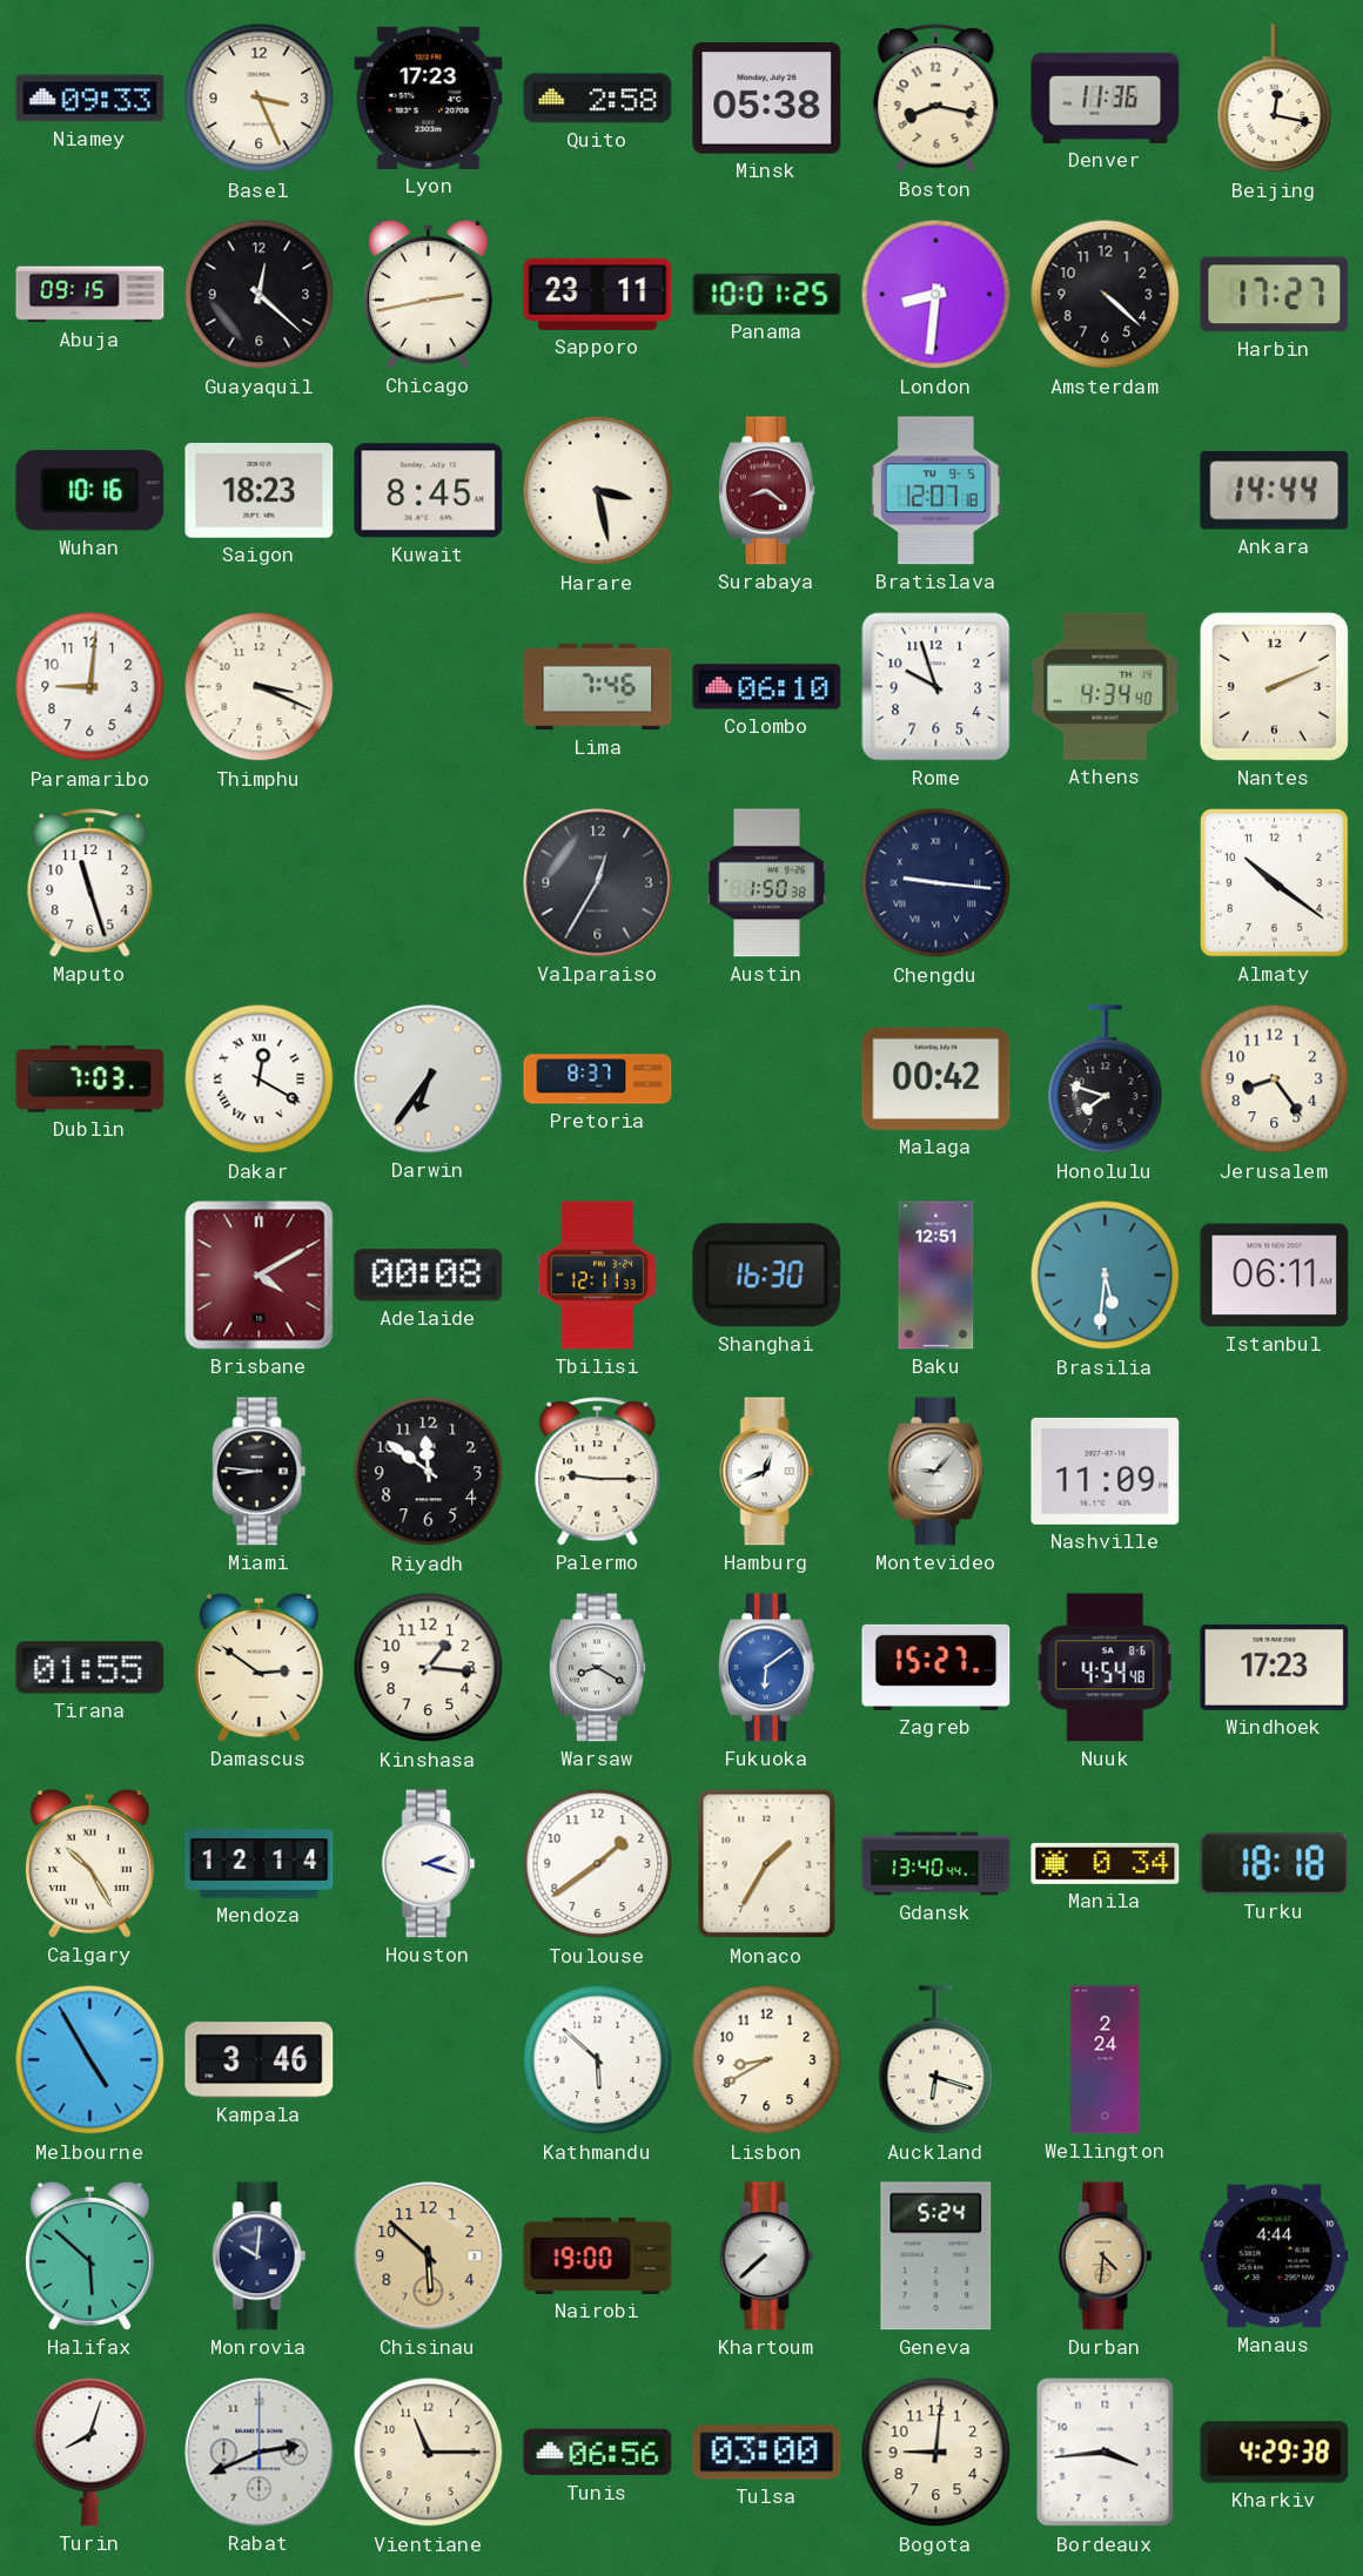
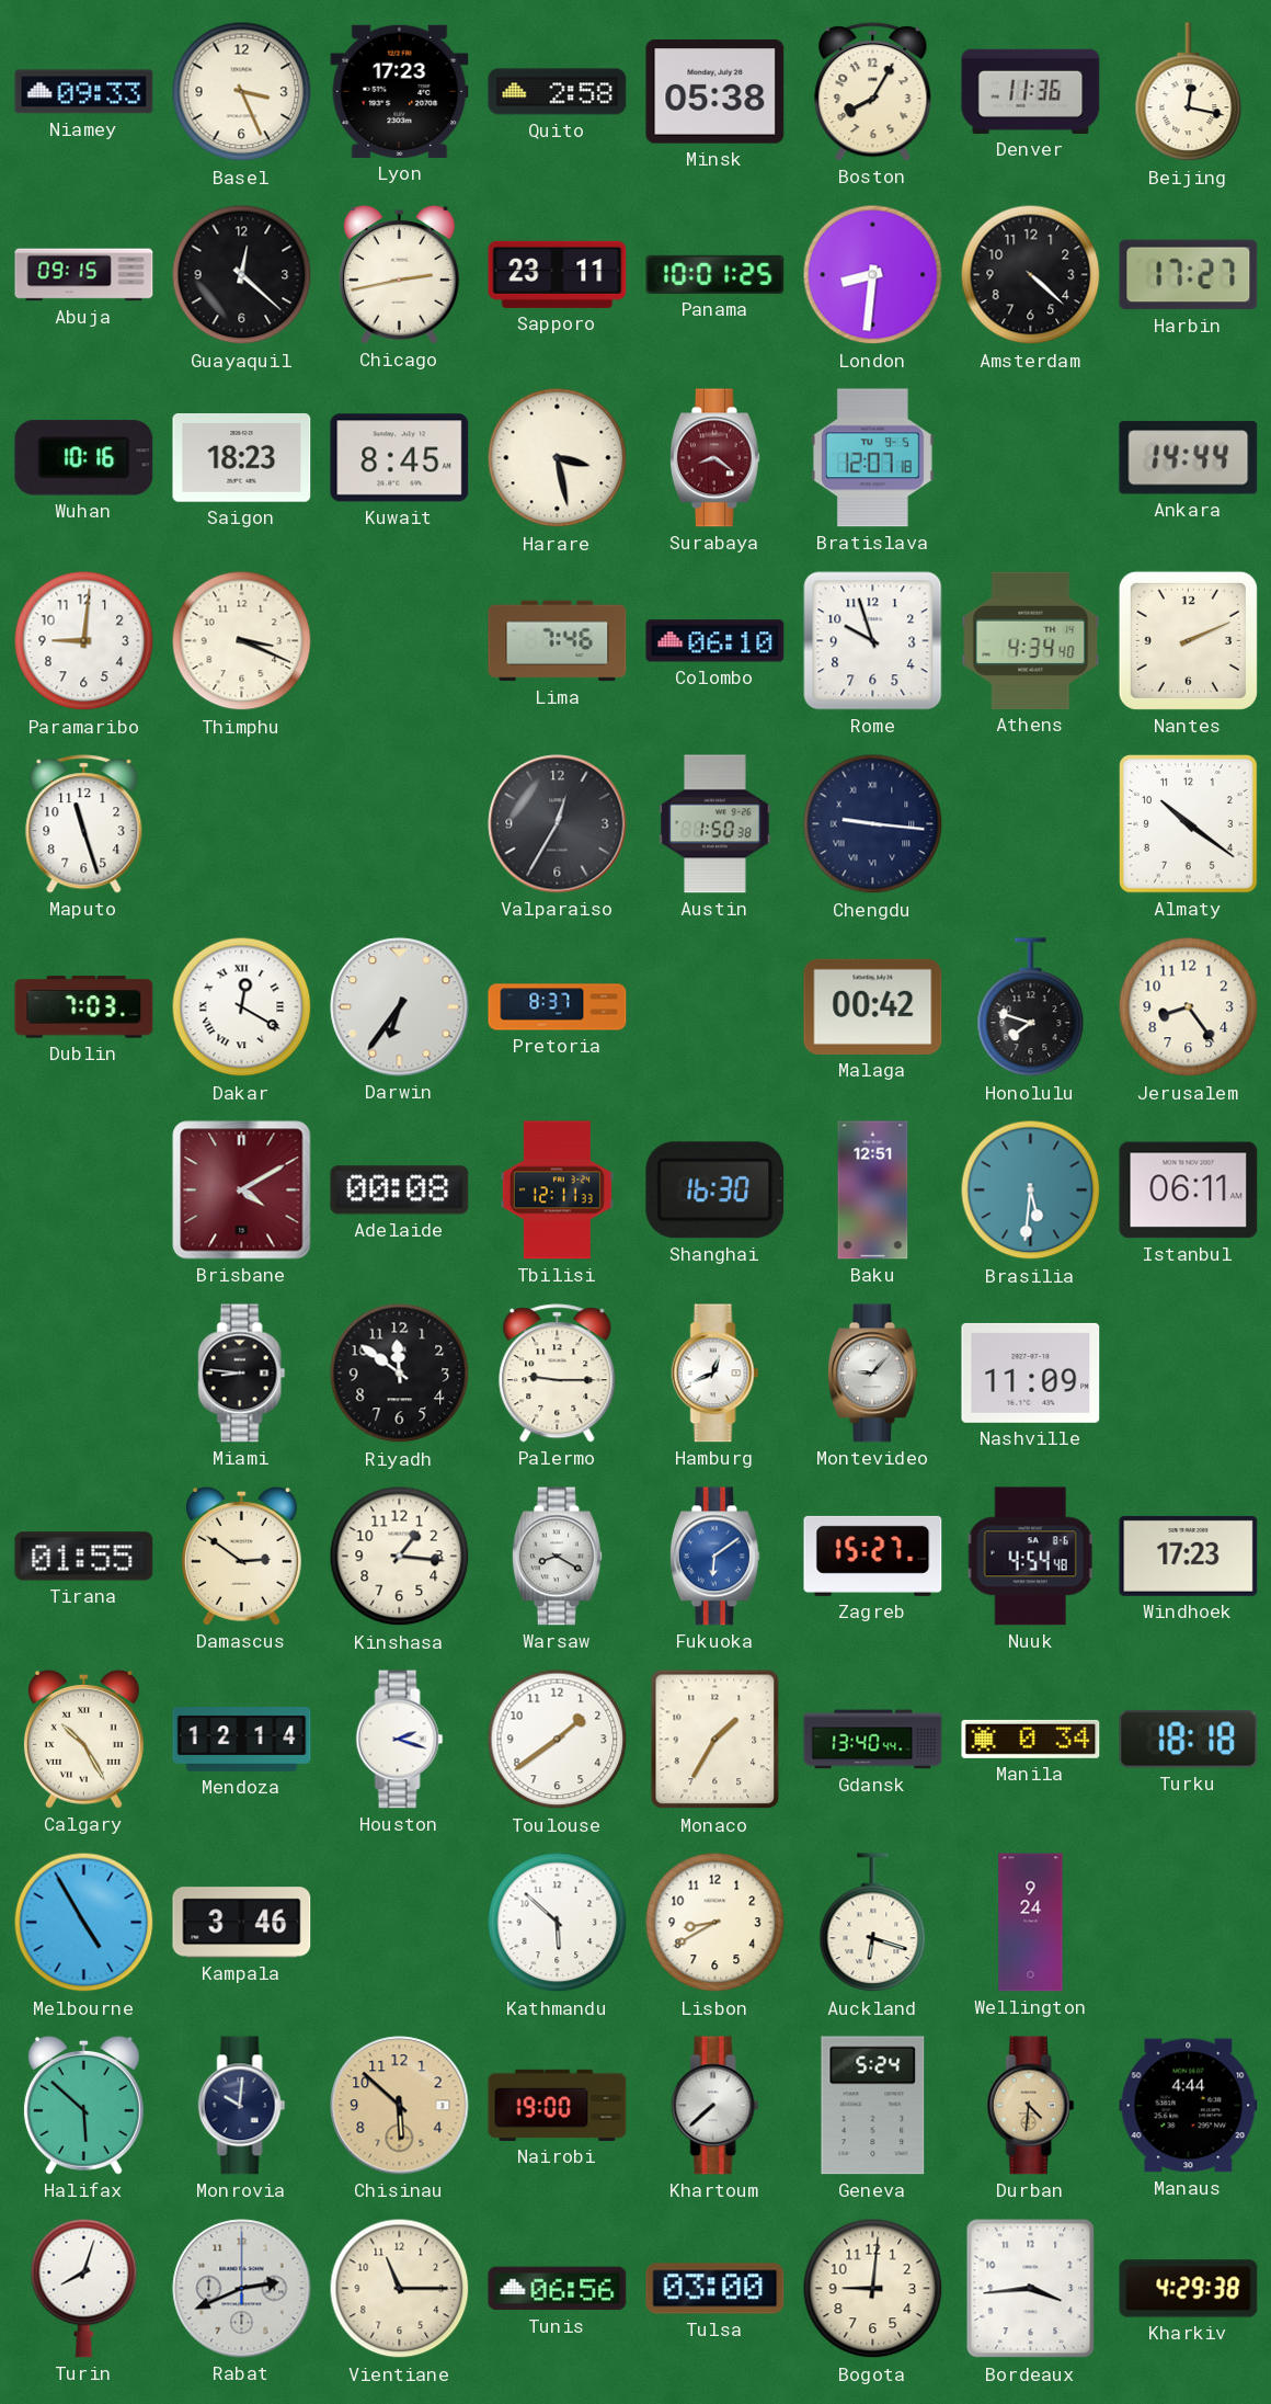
Boston: 8:17 -> 8:05 (873, 92)
Wellington: 2:24 -> 9:24 (1031, 1923)
